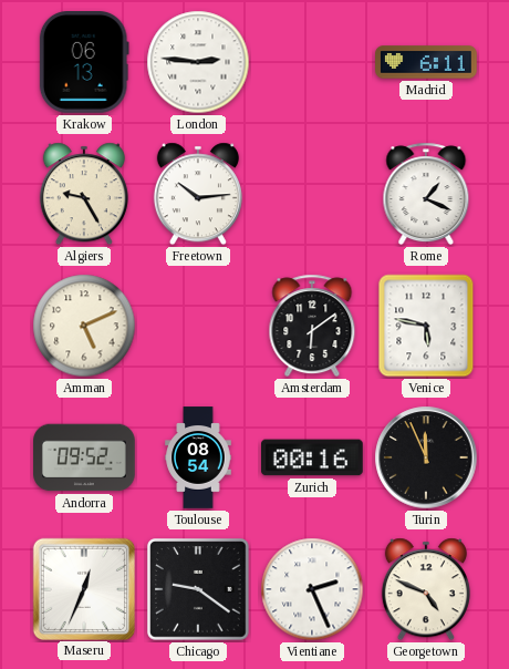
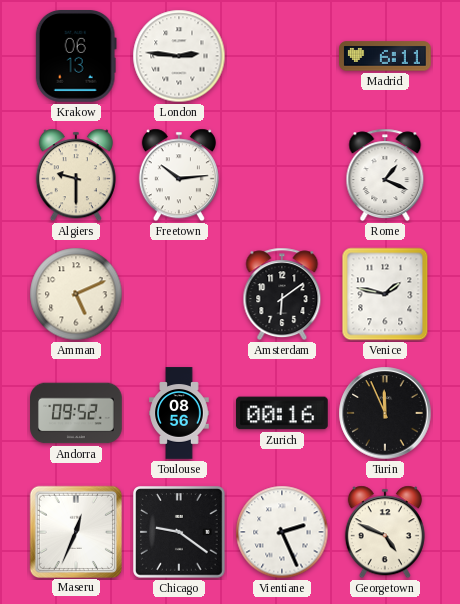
Algiers: 9:25 -> 9:30 (76, 175)
Venice: 5:47 -> 1:47 (385, 294)
Toulouse: 08:54 -> 08:56 (179, 413)
